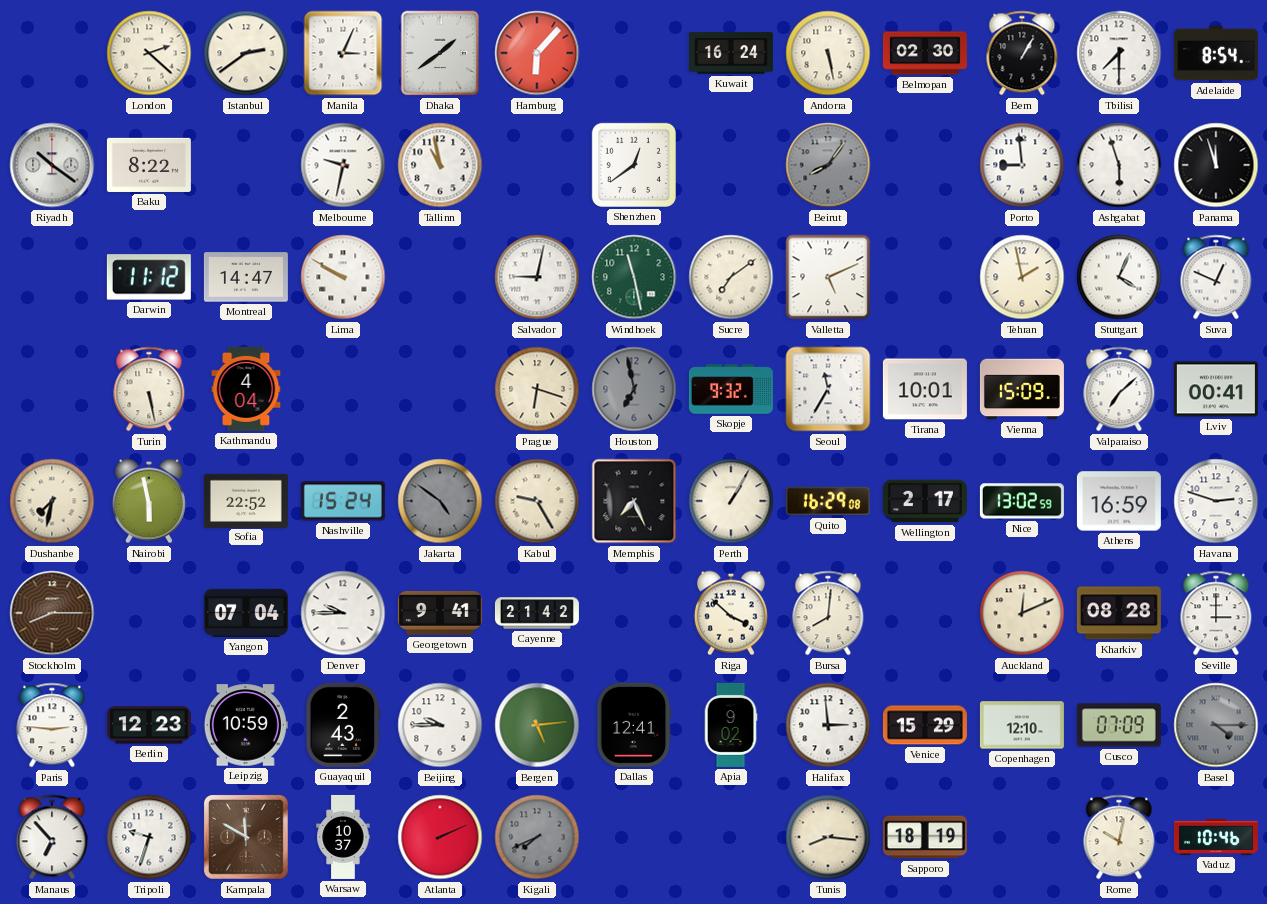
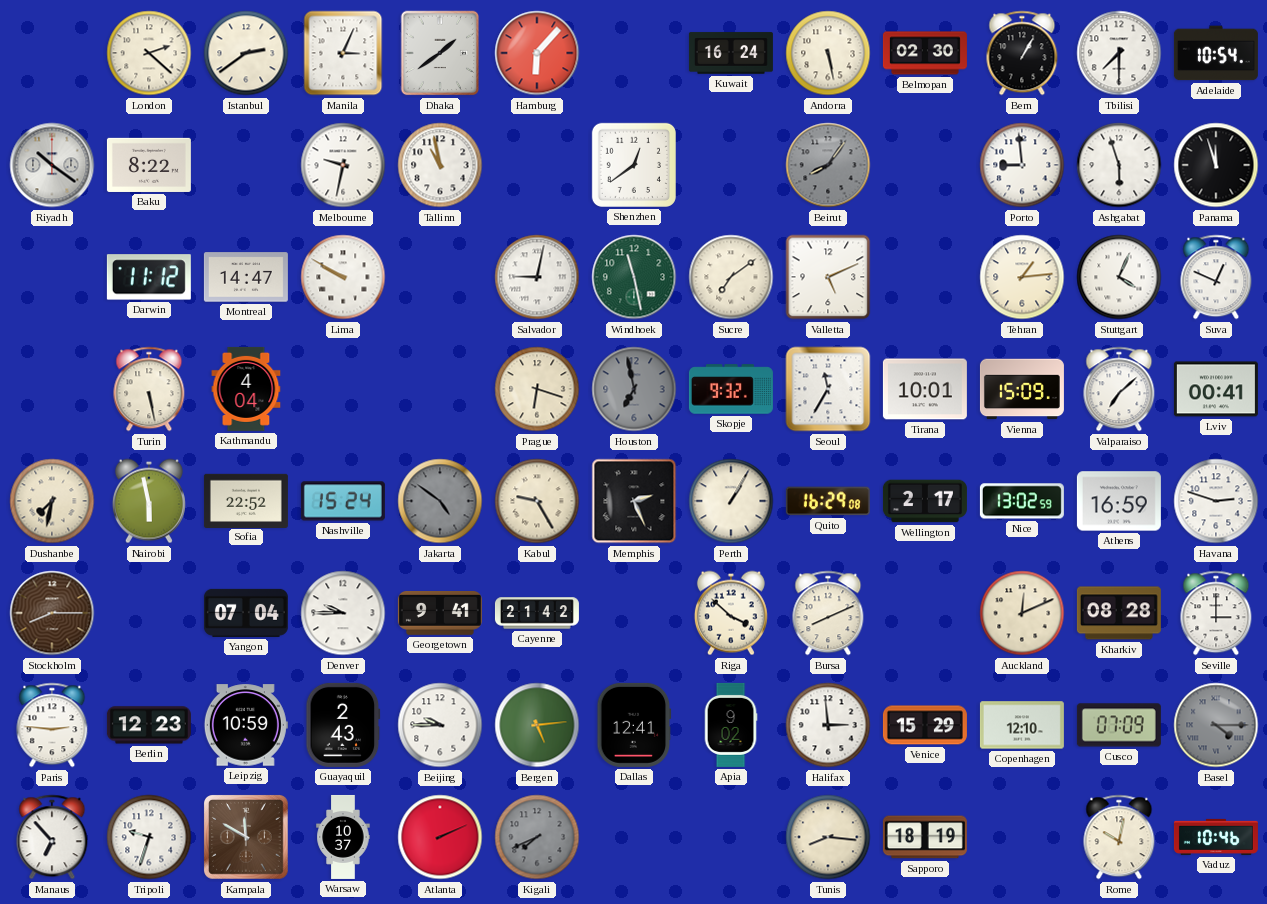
Adelaide: 8:54 -> 10:54 (1216, 53)
Tehran: 1:58 -> 1:14 (1022, 277)
Memphis: 7:26 -> 2:26 (634, 501)
Bursa: 8:01 -> 8:11 (828, 613)
